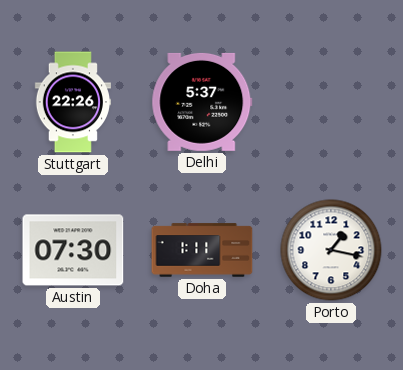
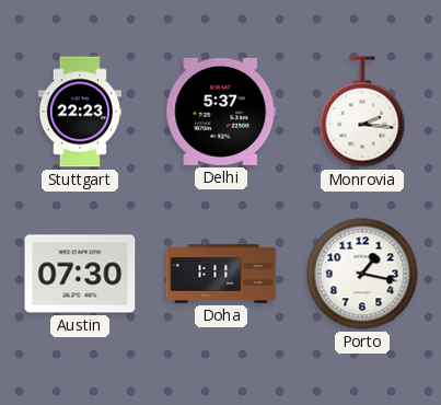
Stuttgart: 22:26 -> 22:23 (79, 112)
Monrovia: none -> 2:16 (362, 112)
